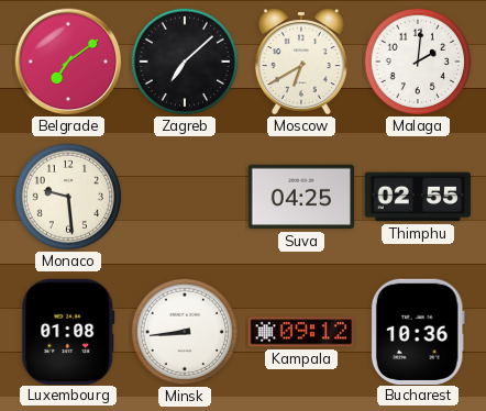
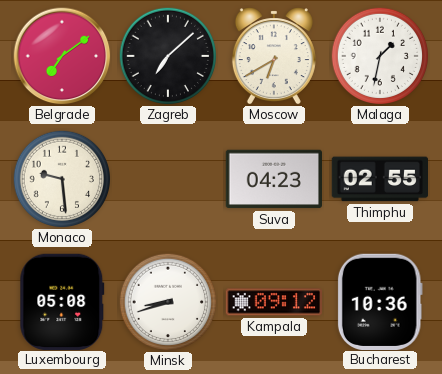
Malaga: 2:01 -> 1:32 (379, 55)
Suva: 04:25 -> 04:23 (274, 179)
Luxembourg: 01:08 -> 05:08 (62, 301)
Minsk: 8:44 -> 8:42 (167, 301)
